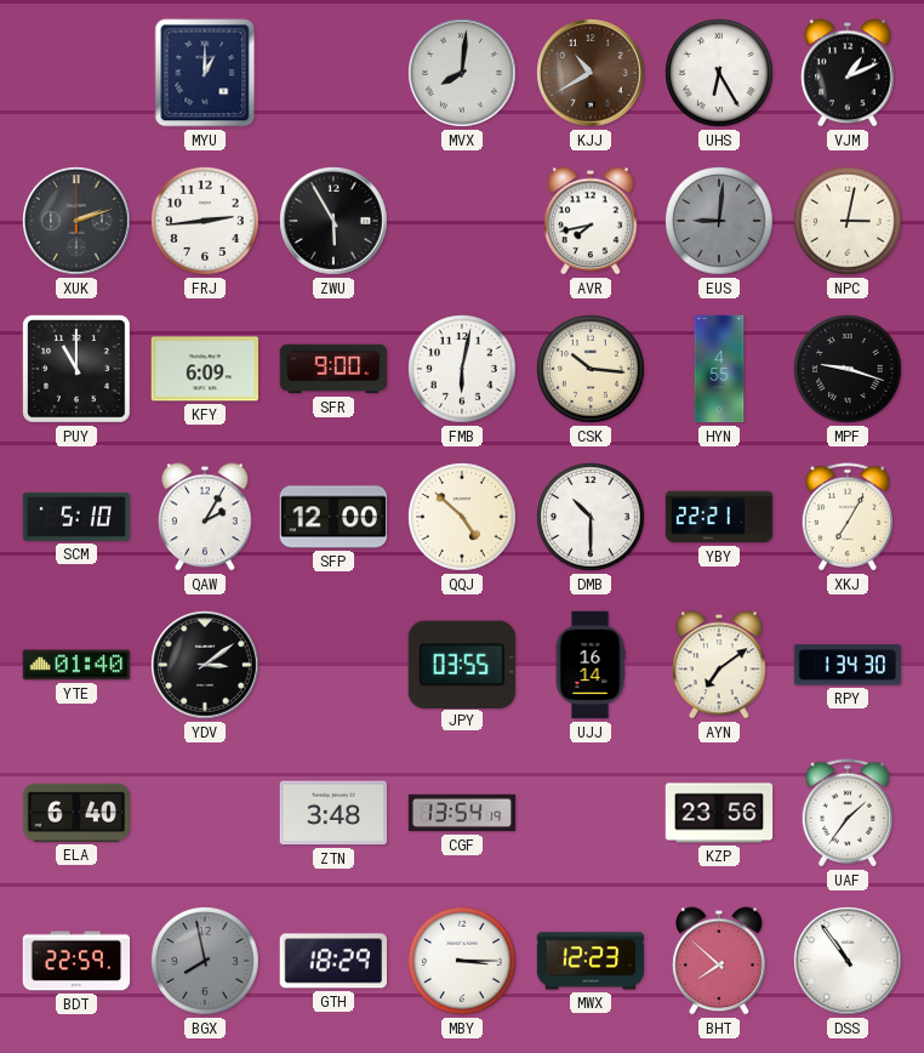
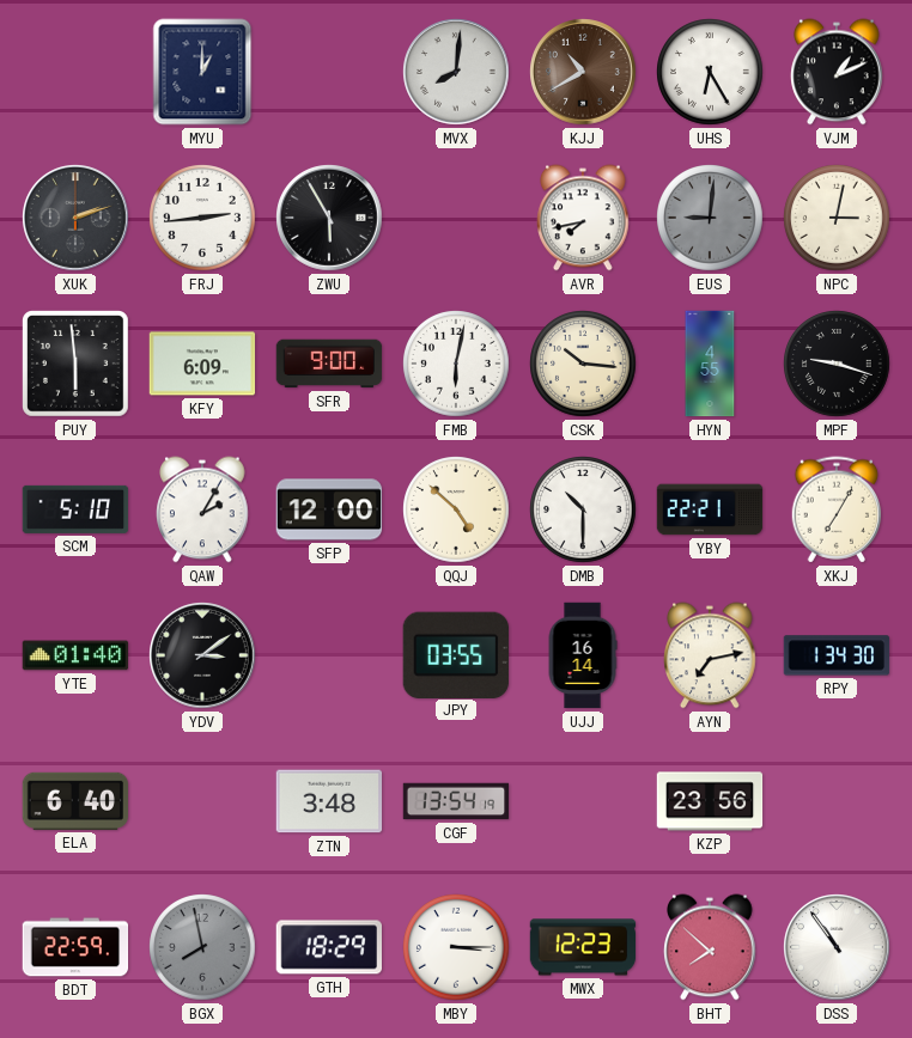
PUY: 11:00 -> 5:59 (77, 365)
AYN: 7:09 -> 7:13 (710, 655)
UAF: 1:36 -> none (848, 813)
